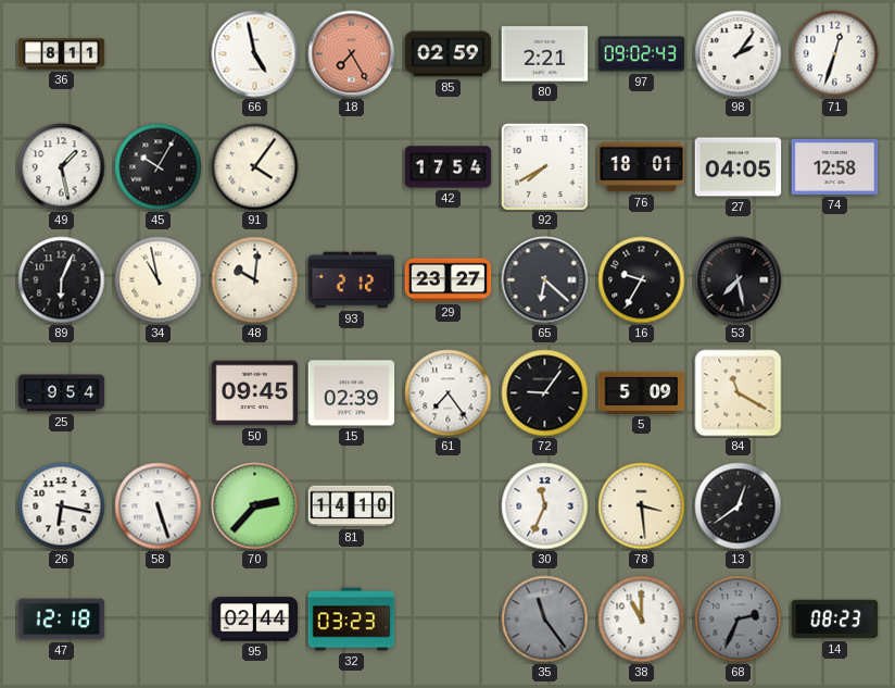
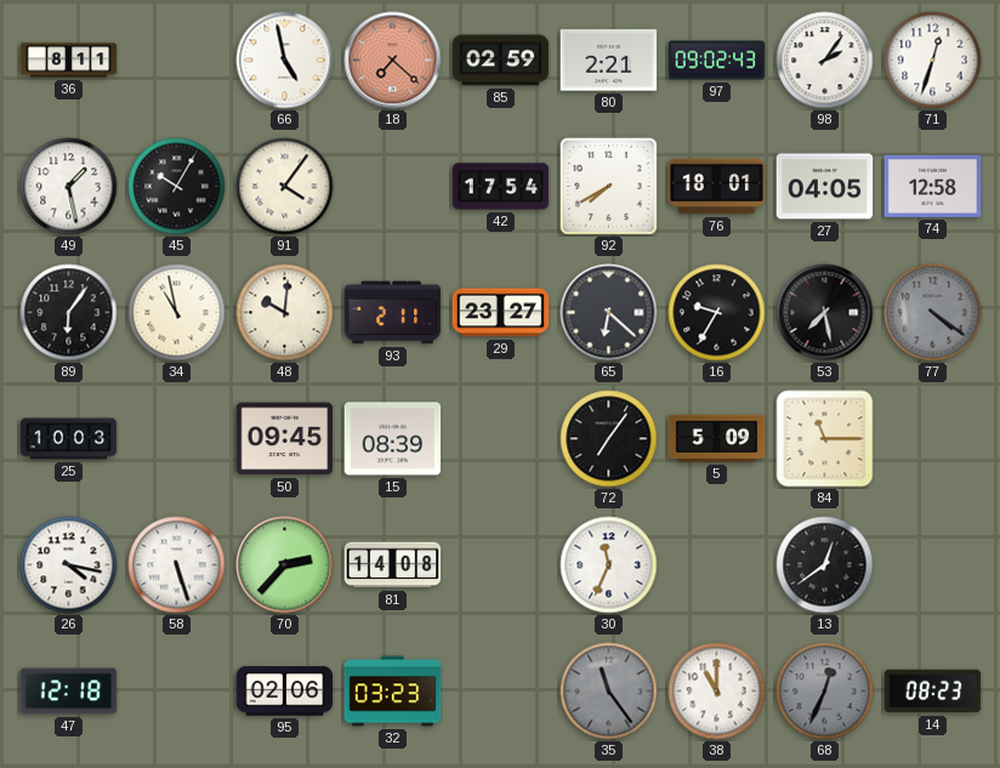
18: 7:25 -> 7:22 (393, 61)
89: 6:04 -> 6:06 (69, 313)
93: 2:12 -> 2:11 (393, 313)
77: none -> 4:21 (933, 313)
25: 9:54 -> 10:03 (69, 439)
15: 02:39 -> 08:39 (393, 439)
61: 7:24 -> none (449, 393)
72: 9:06 -> 7:06 (609, 439)
84: 11:20 -> 11:15 (825, 439)
26: 6:17 -> 4:17 (69, 565)
81: 14:10 -> 14:08 (393, 565)
78: 3:29 -> none (642, 506)
95: 02:44 -> 02:06 (285, 692)
68: 2:34 -> 12:34 (825, 692)
